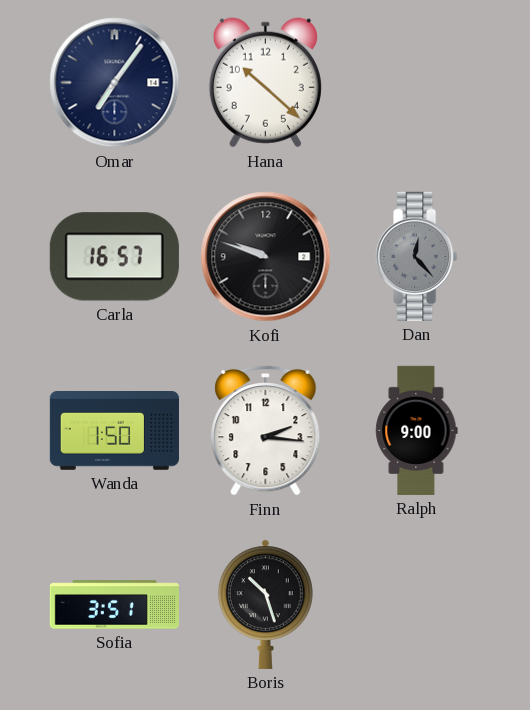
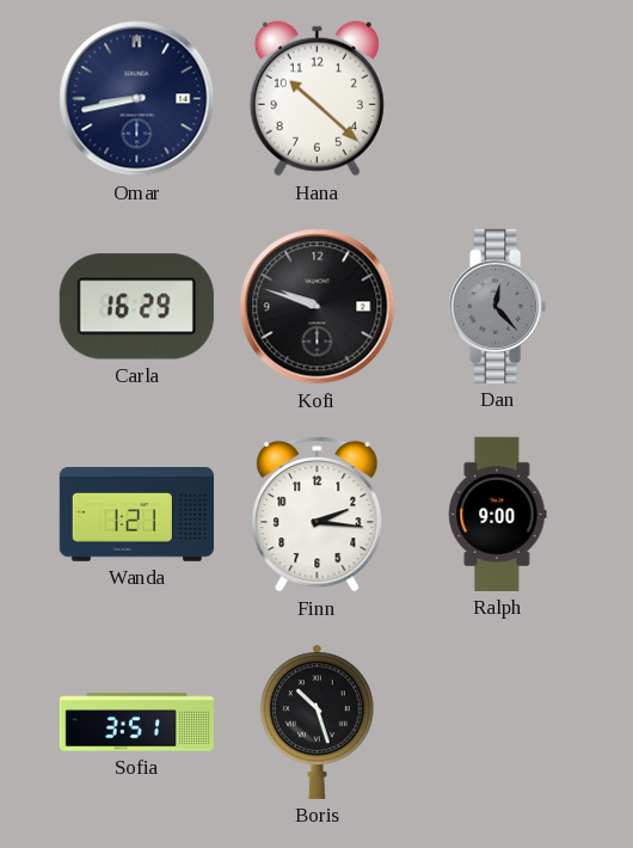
Omar: 7:06 -> 8:43 (137, 99)
Carla: 16:57 -> 16:29 (136, 307)
Wanda: 1:50 -> 1:21 (136, 515)
